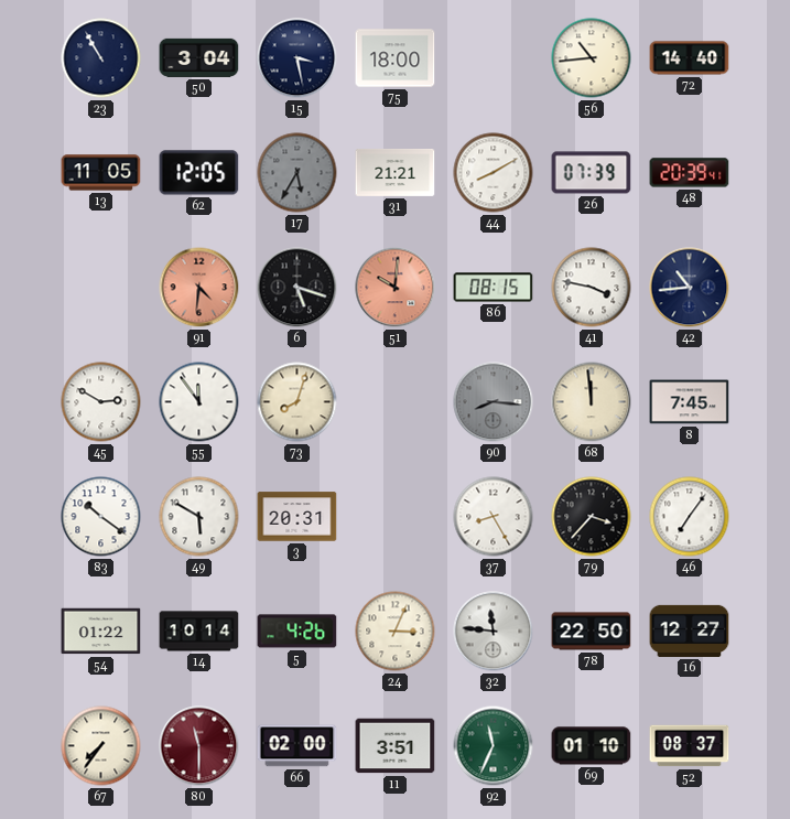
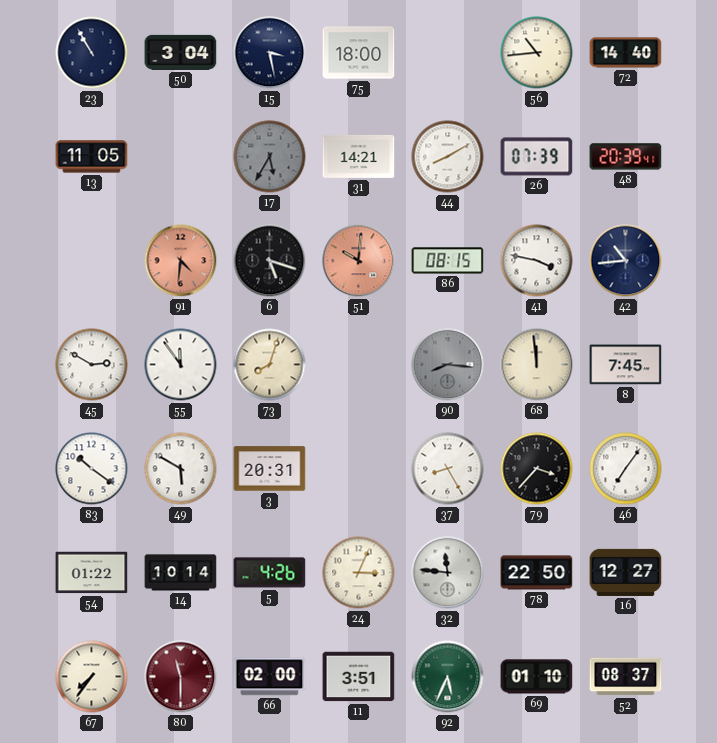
62: 12:05 -> none (199, 173)
31: 21:21 -> 14:21 (359, 156)
92: 11:34 -> 5:34 (448, 677)
